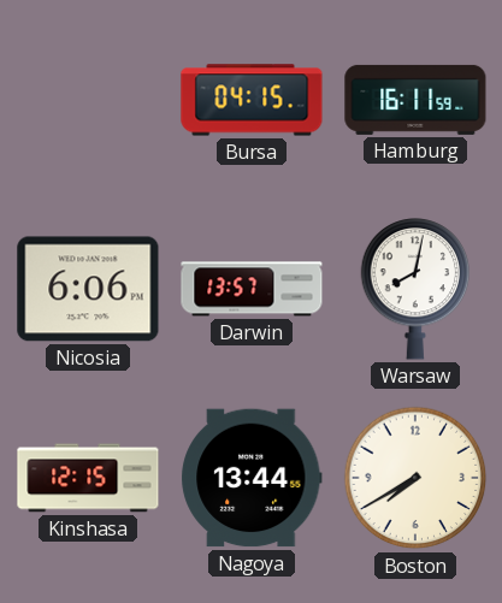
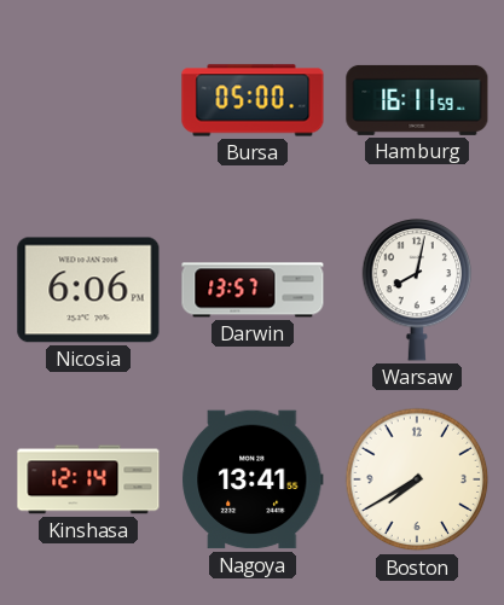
Bursa: 04:15 -> 05:00 (253, 100)
Kinshasa: 12:15 -> 12:14 (88, 479)
Nagoya: 13:44 -> 13:41 (253, 479)
